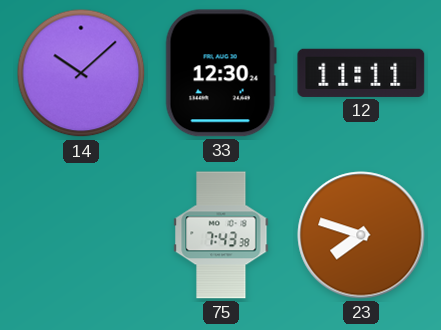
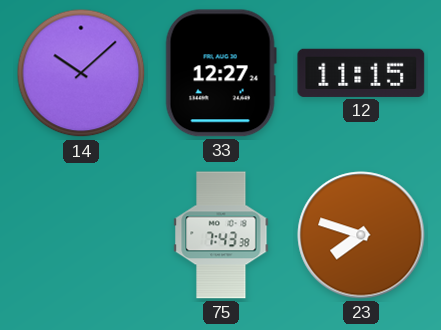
33: 12:30 -> 12:27 (221, 73)
12: 11:11 -> 11:15 (361, 73)
